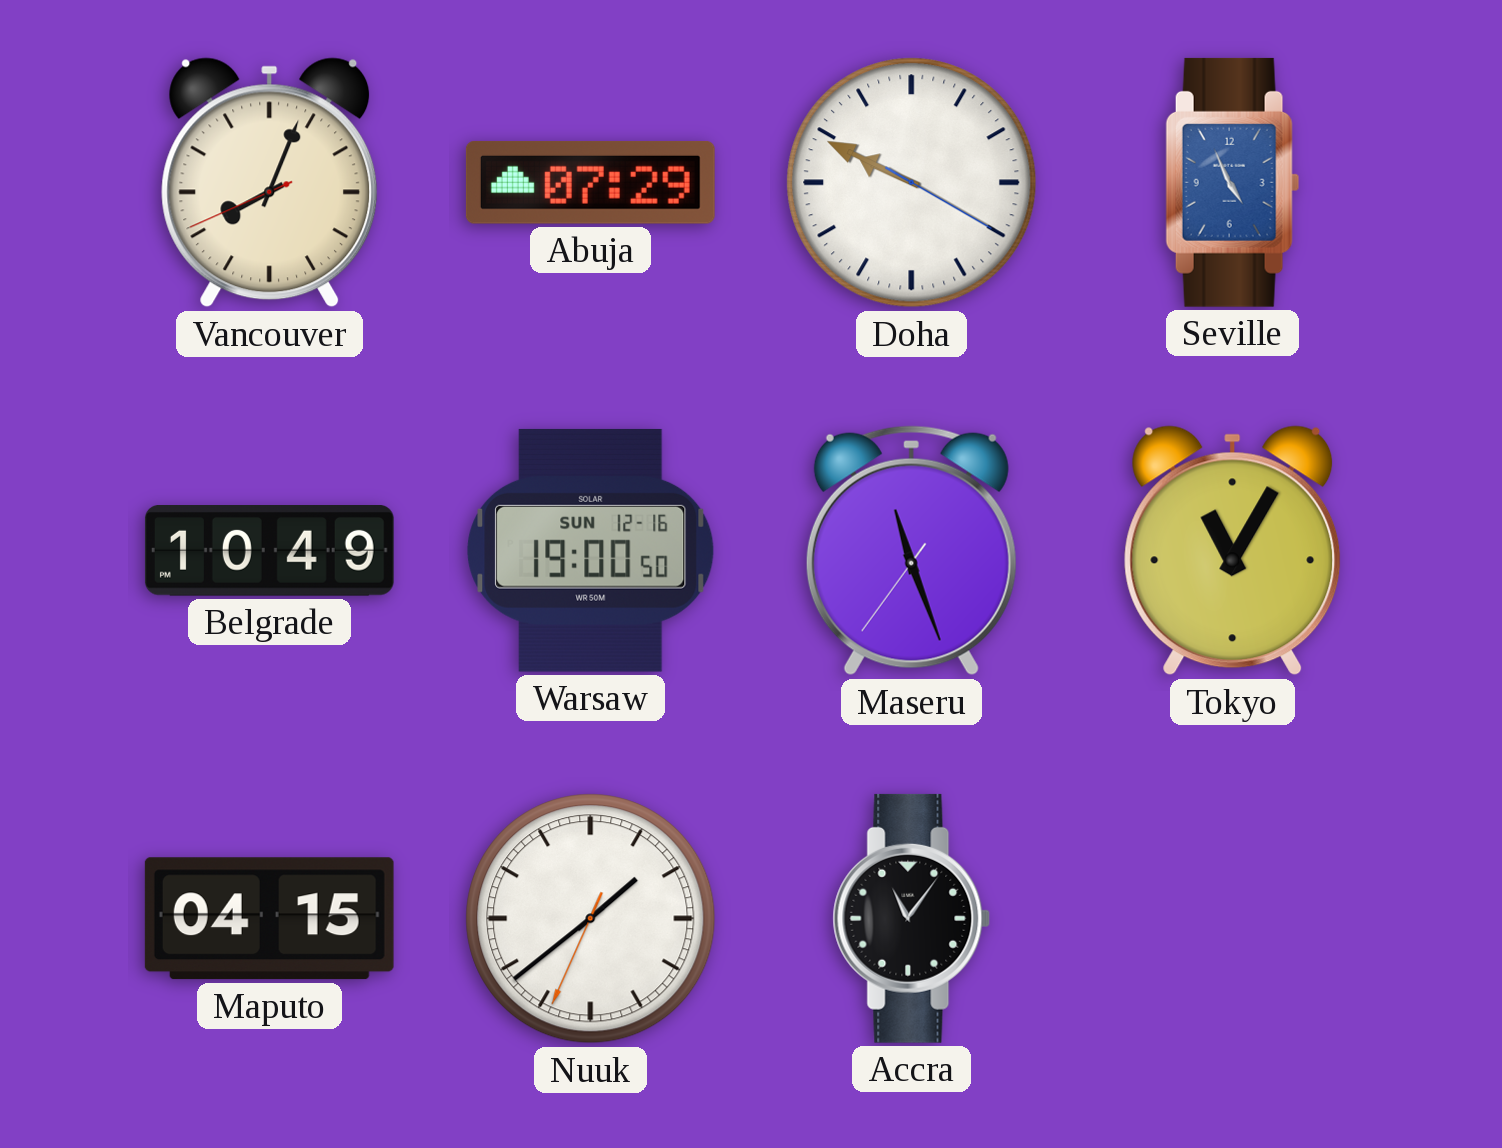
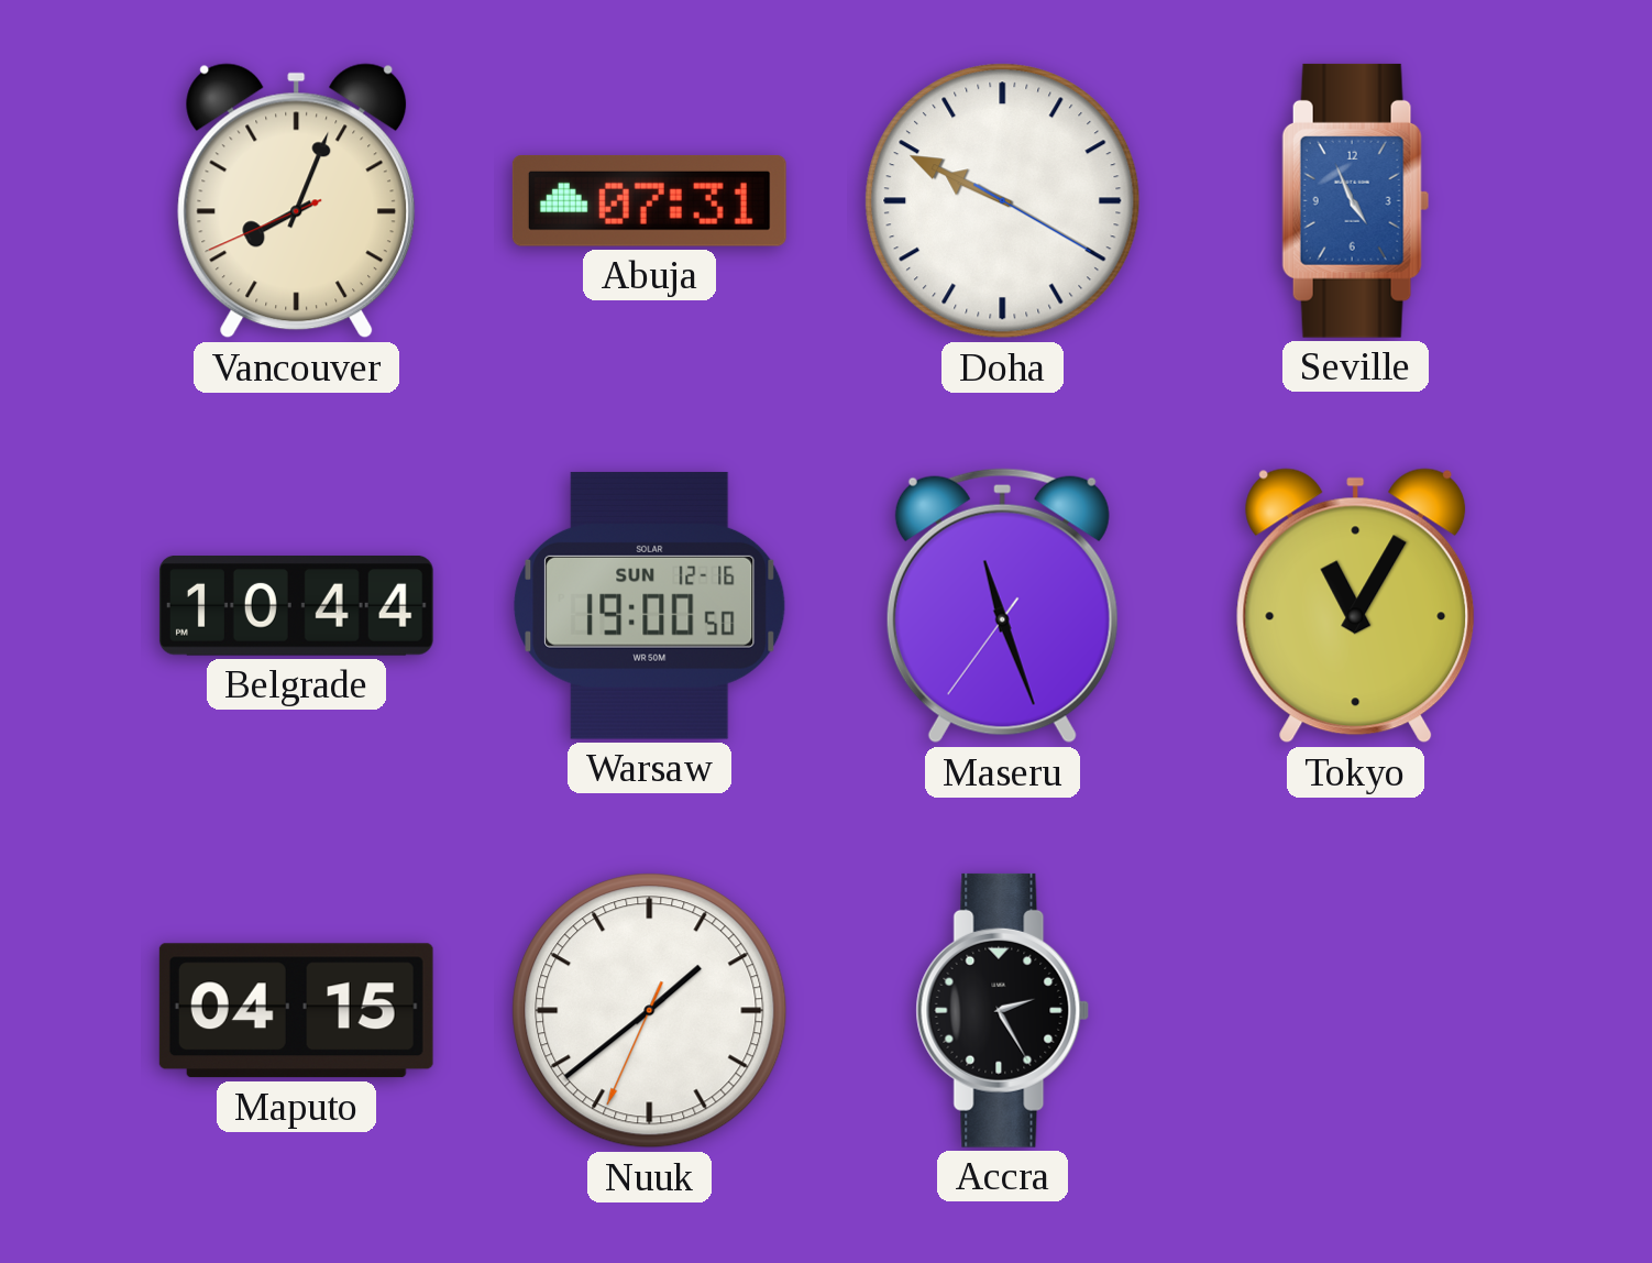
Abuja: 07:29 -> 07:31 (649, 200)
Belgrade: 10:49 -> 10:44 (296, 606)
Accra: 11:06 -> 2:25 (1003, 1010)
